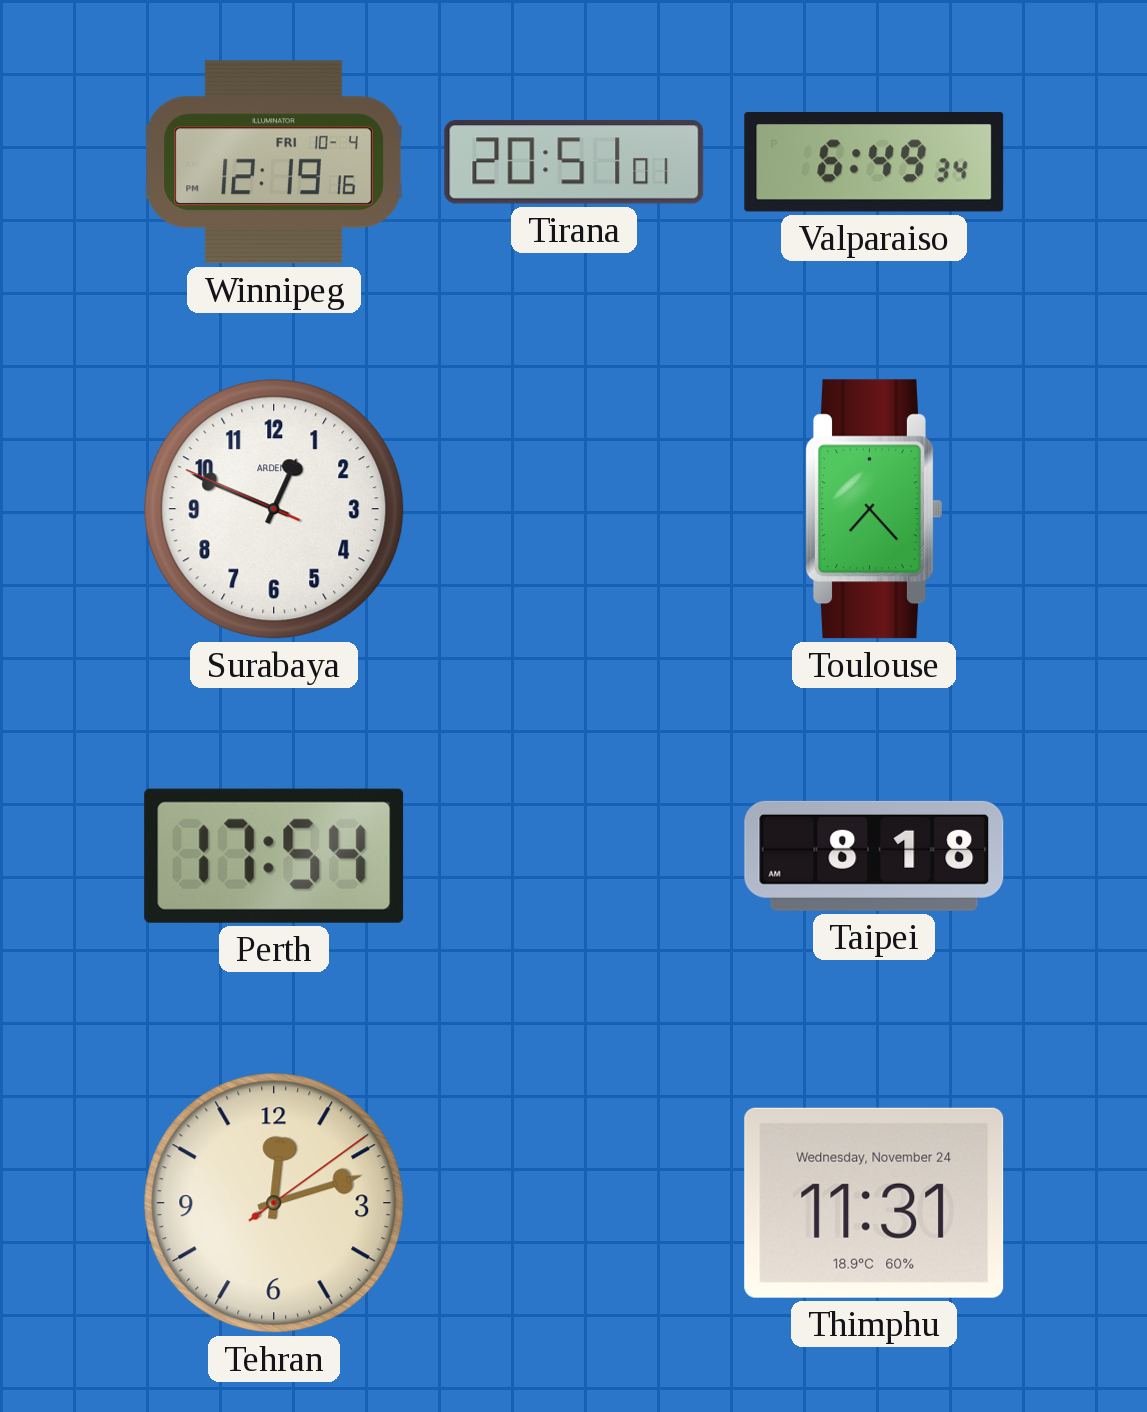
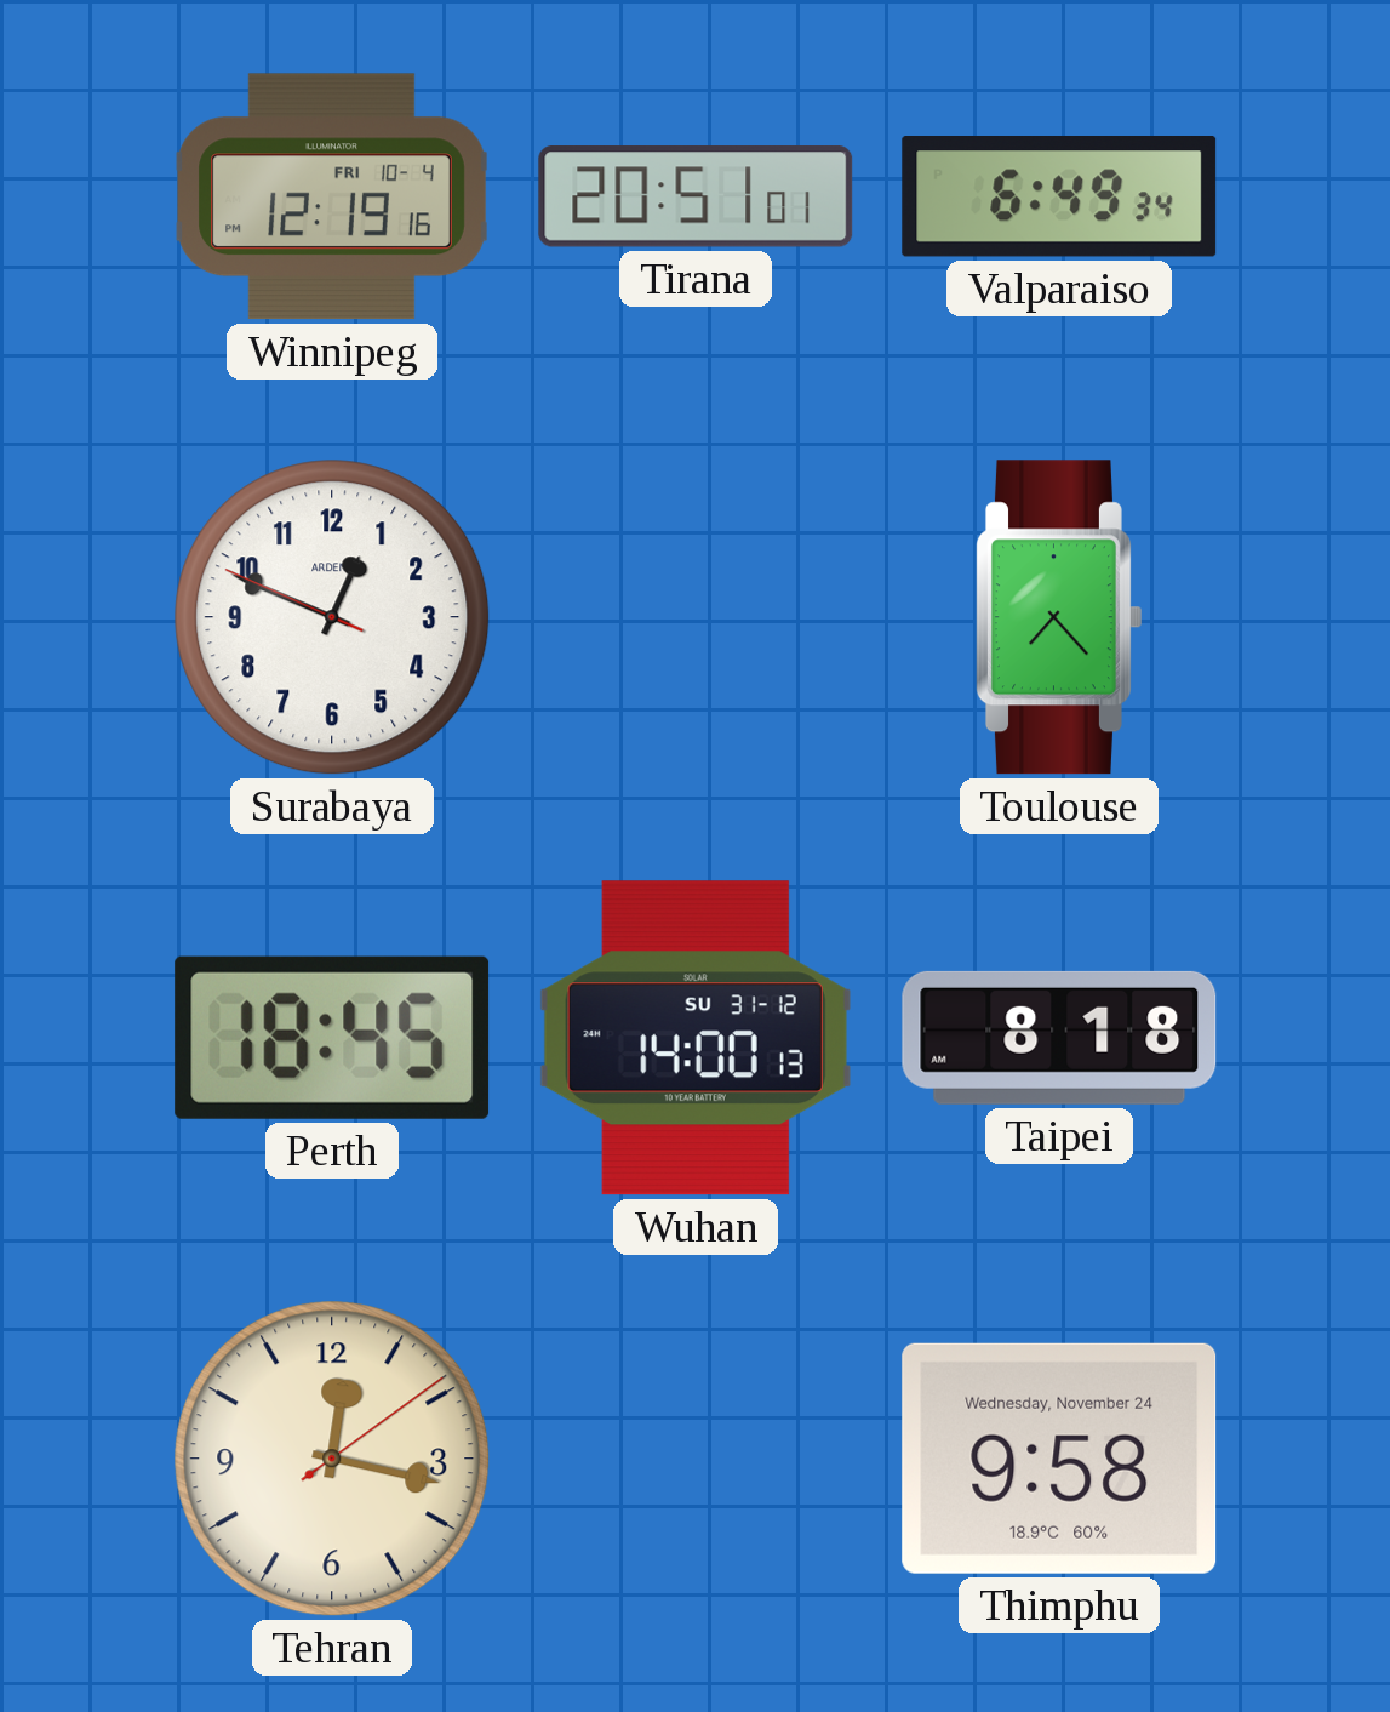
Perth: 17:54 -> 18:45 (332, 1038)
Wuhan: none -> 14:00 (696, 1038)
Tehran: 12:12 -> 12:17 (332, 1459)
Thimphu: 11:31 -> 9:58 (1059, 1459)
